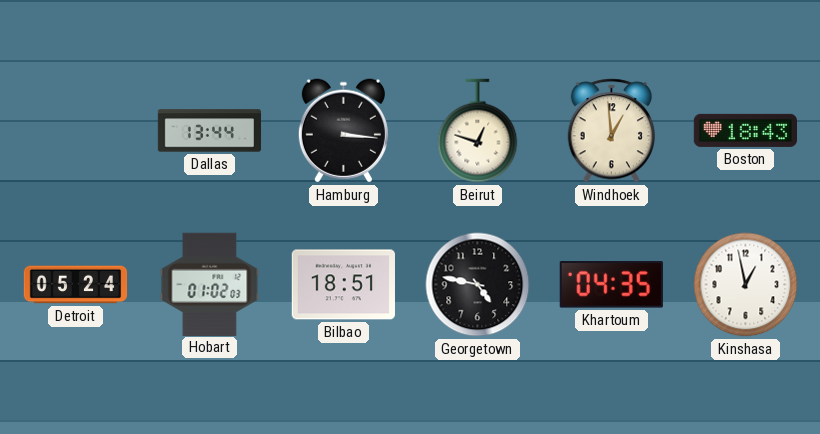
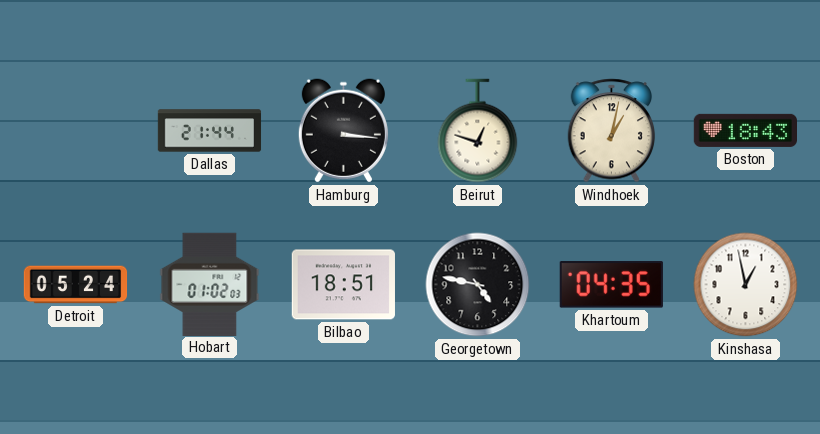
Dallas: 13:44 -> 21:44 (210, 131)
Windhoek: 12:59 -> 1:02 (612, 131)
